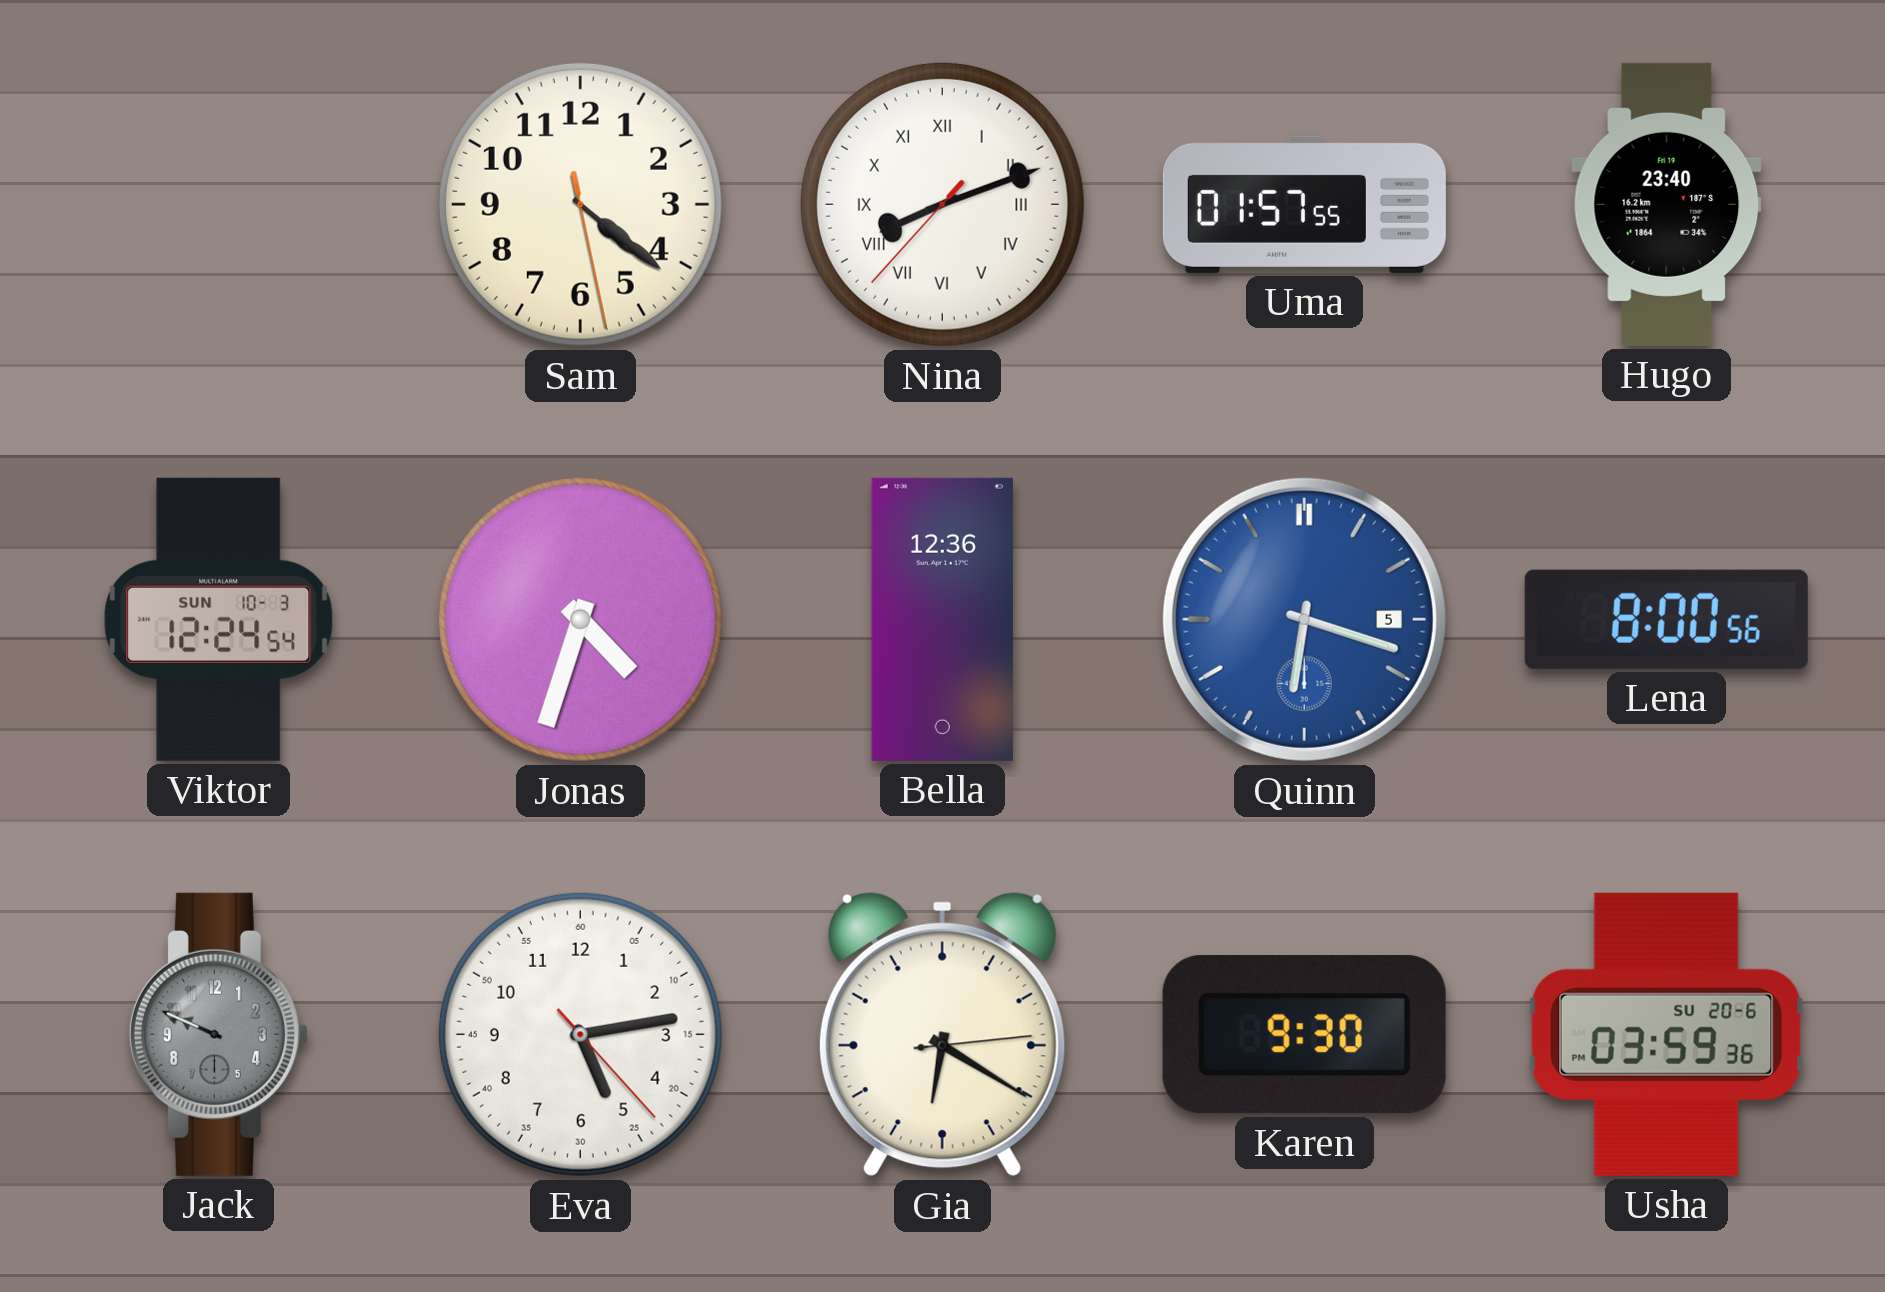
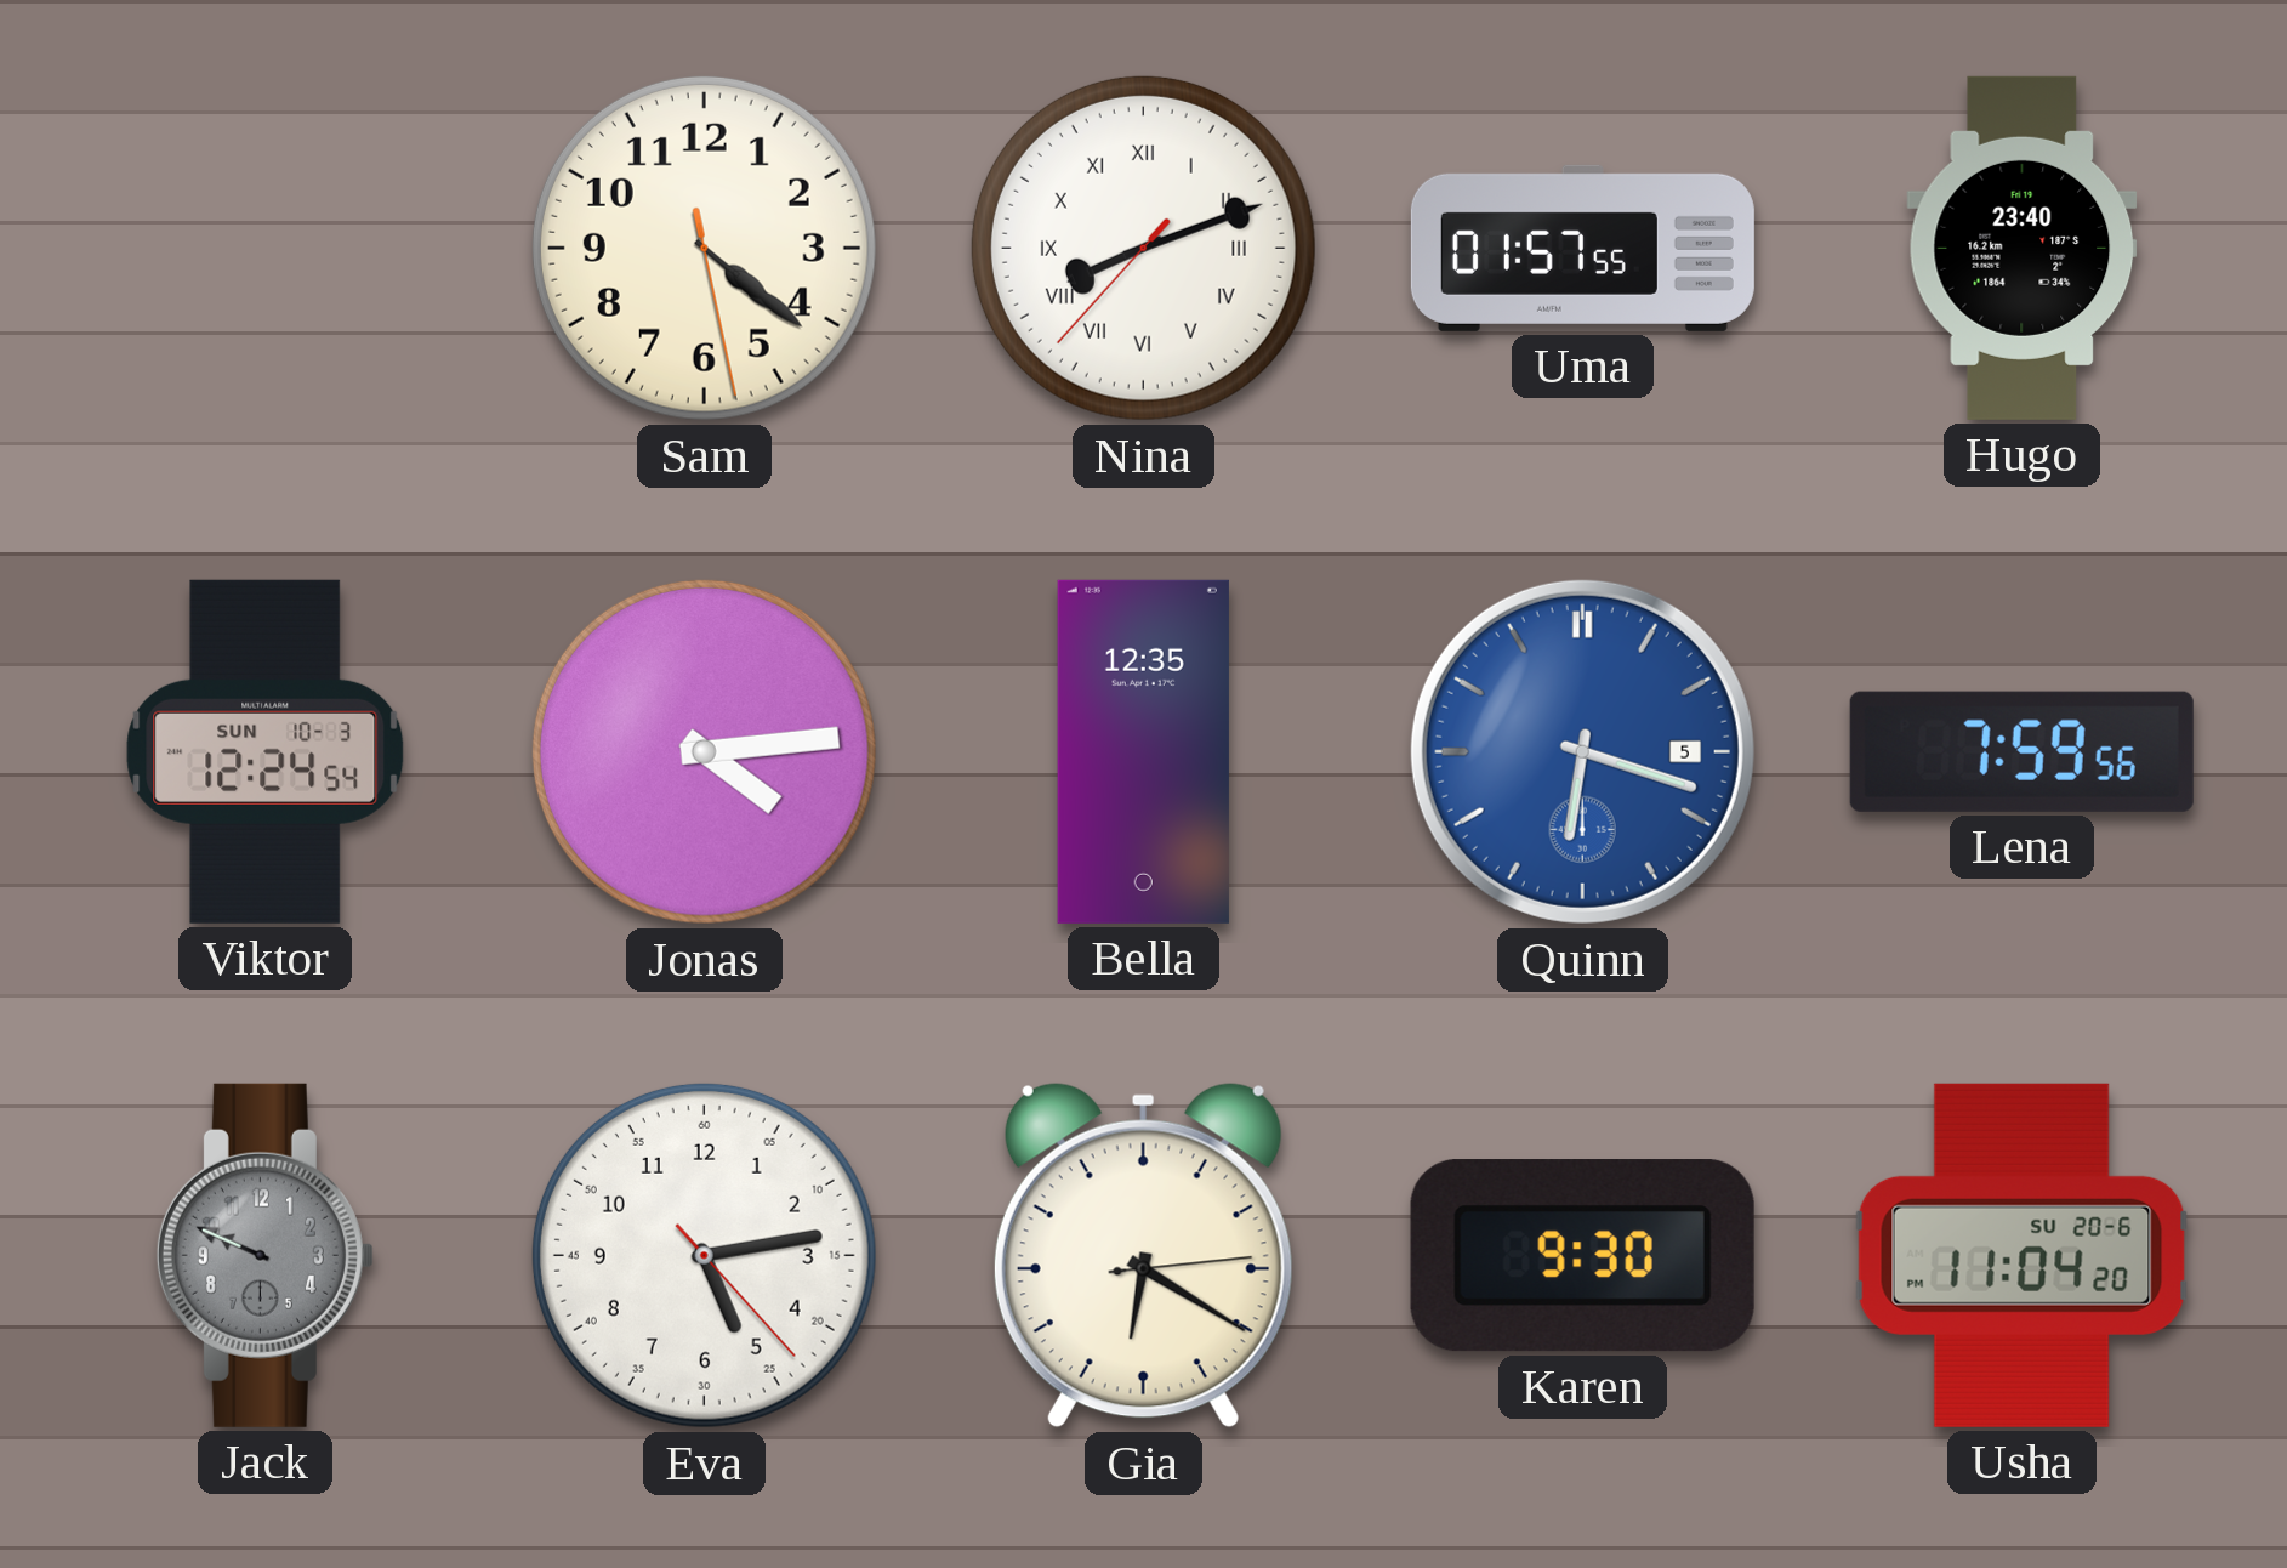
Jonas: 4:33 -> 4:14 (704, 751)
Bella: 12:36 -> 12:35 (1143, 751)
Lena: 8:00 -> 7:59 (2021, 751)
Usha: 03:59 -> 11:04 (2023, 1255)
